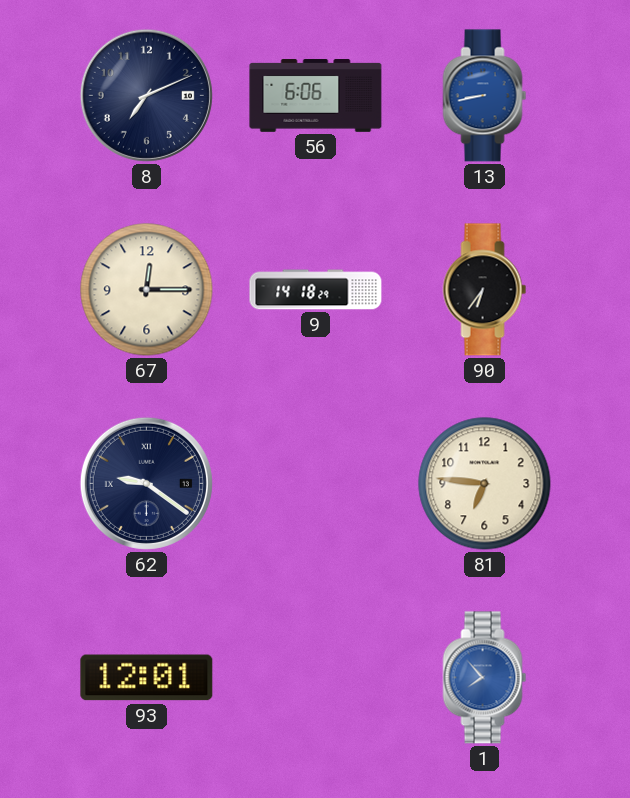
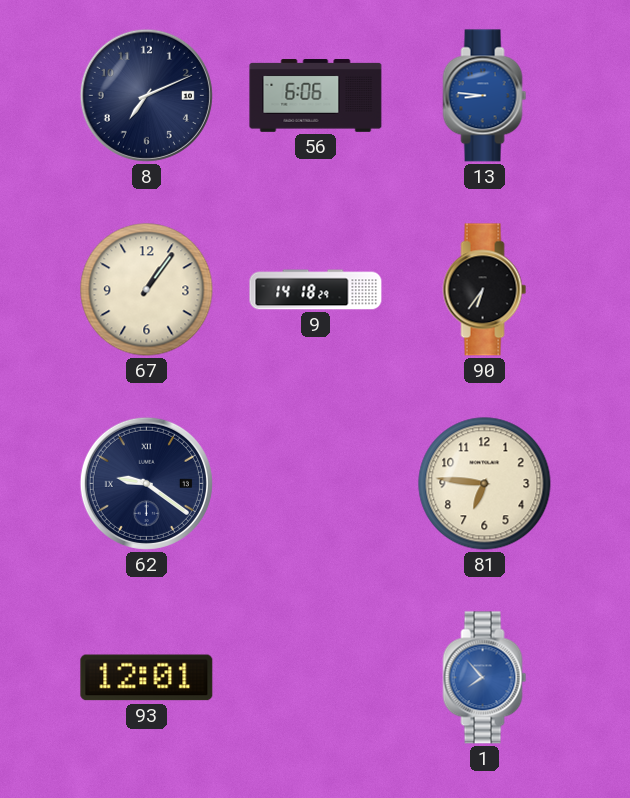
13: 8:43 -> 8:46 (485, 96)
67: 12:15 -> 1:06 (147, 290)
